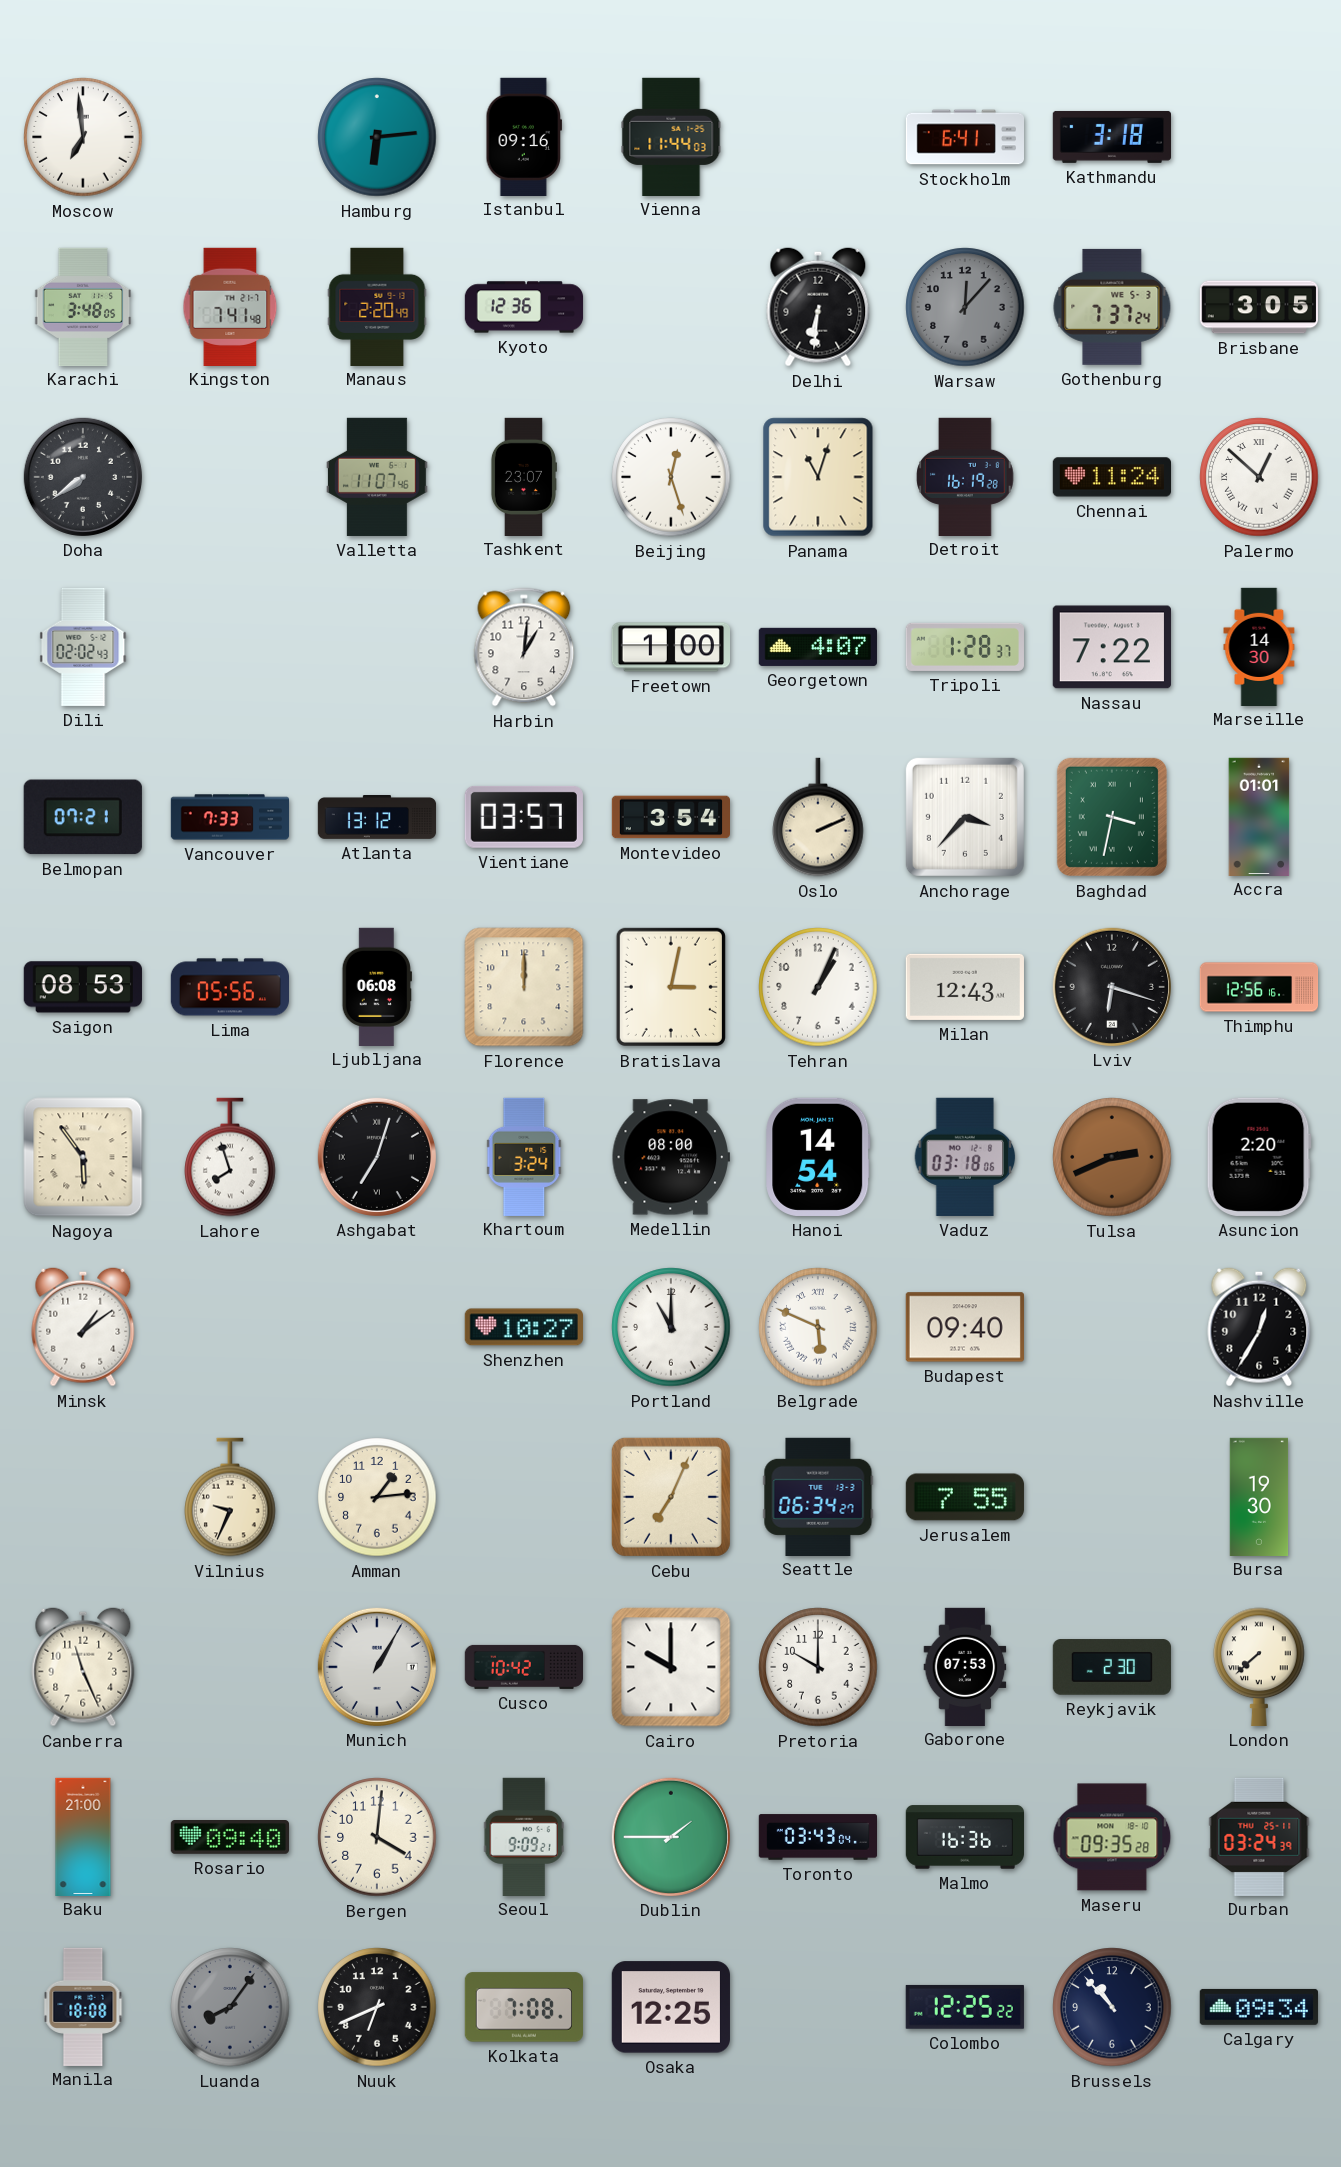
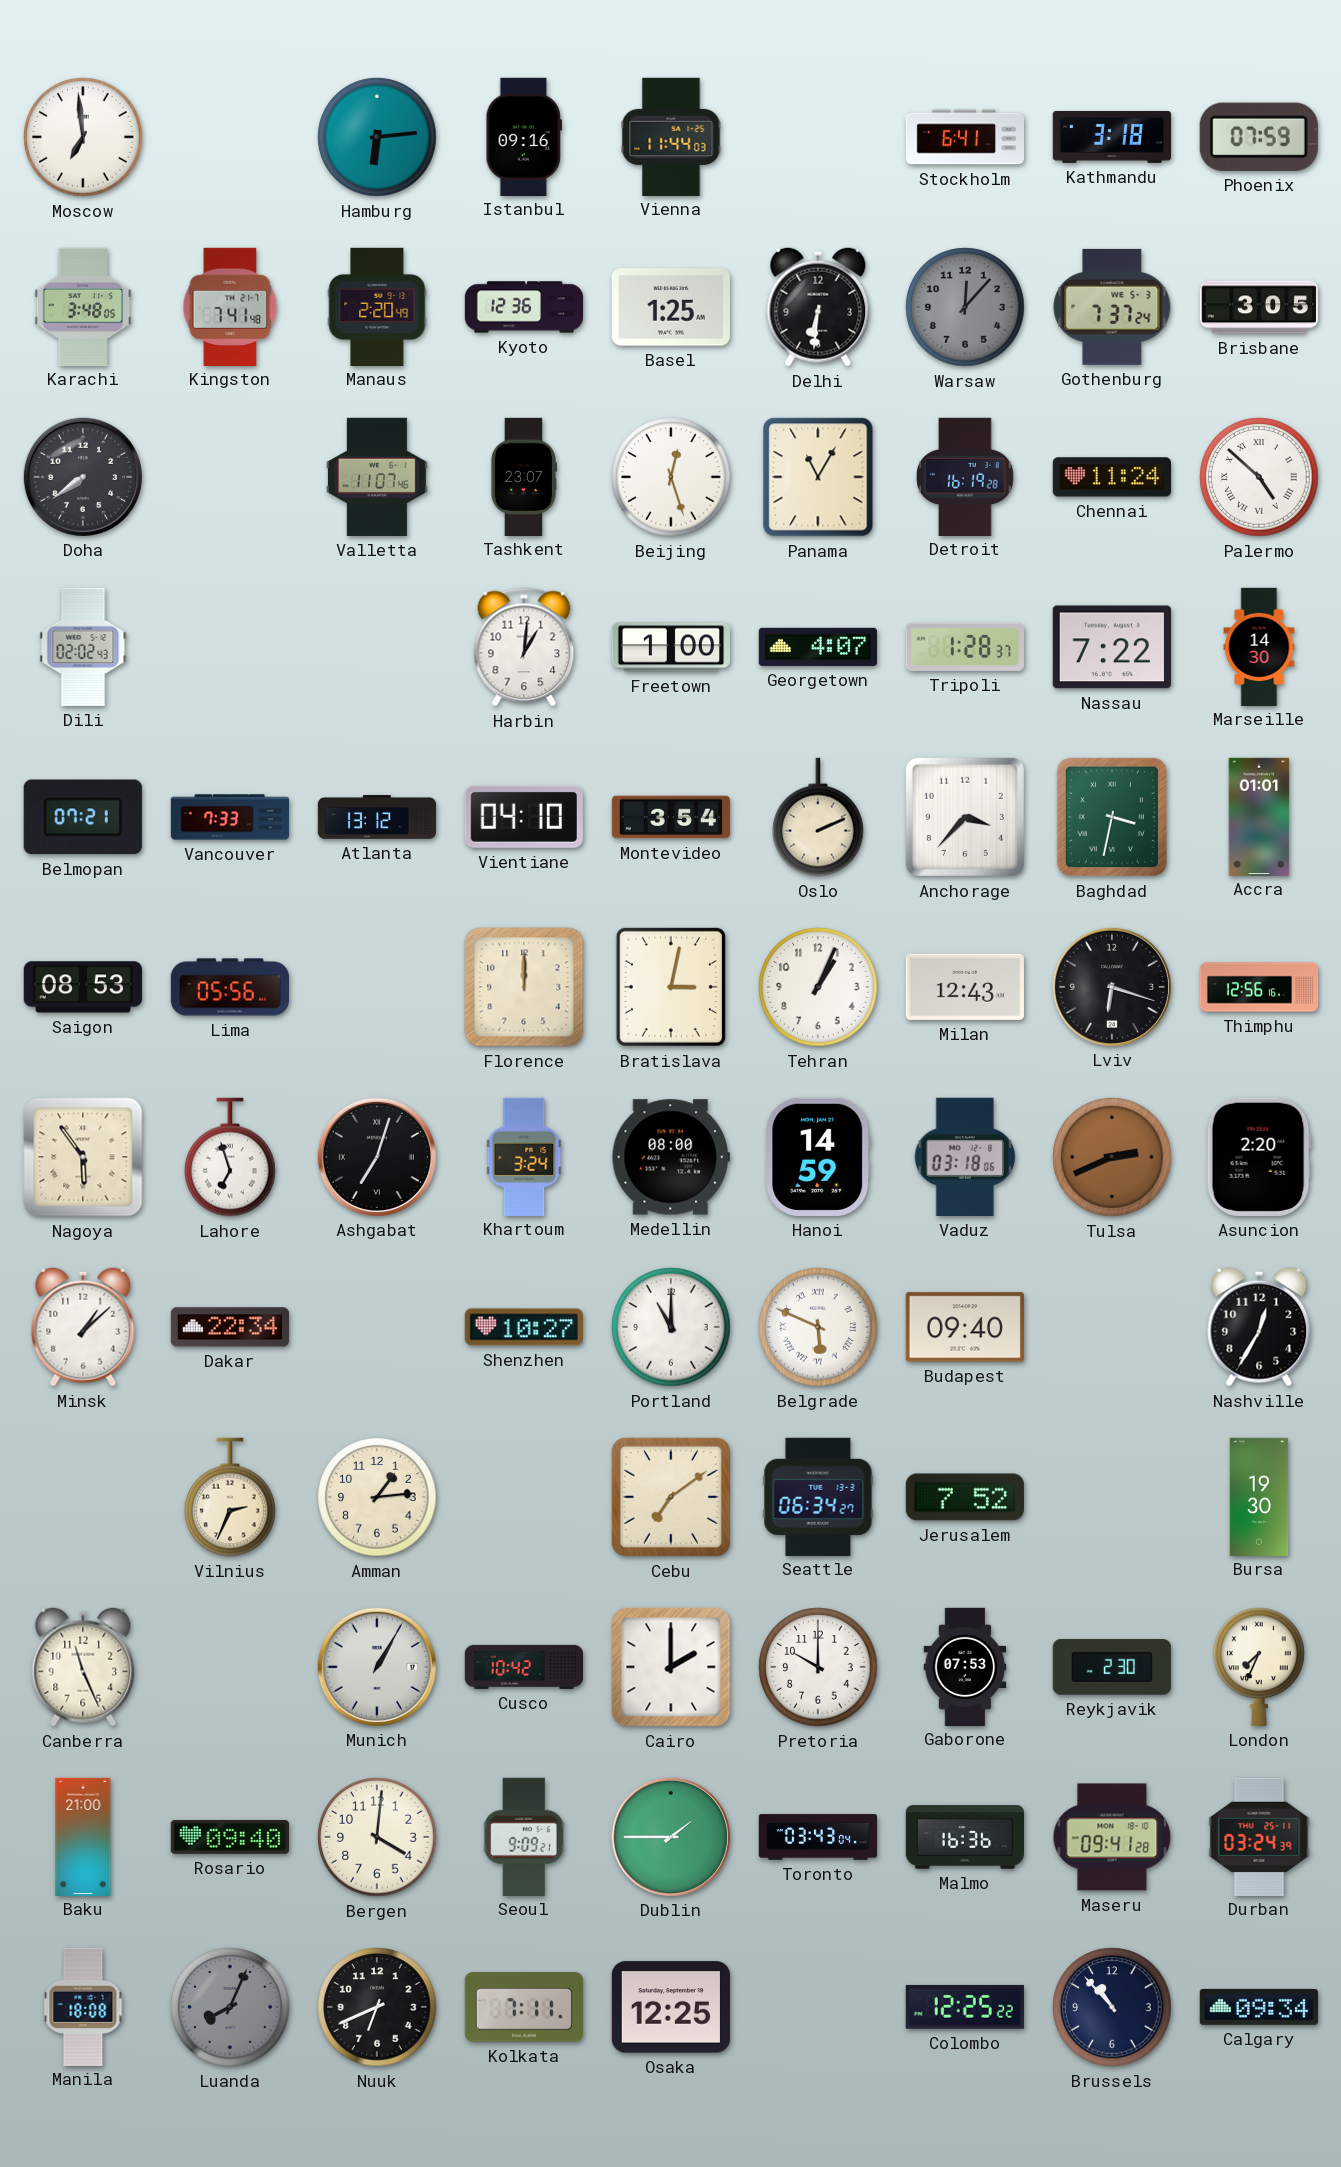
Phoenix: none -> 07:59 (1259, 137)
Basel: none -> 1:25 (671, 307)
Panama: 11:03 -> 11:05 (818, 477)
Palermo: 12:52 -> 4:52 (1259, 477)
Vientiane: 03:57 -> 04:10 (524, 817)
Ljubljana: 06:08 -> none (377, 986)
Lahore: 7:57 -> 6:57 (230, 1157)
Hanoi: 14:54 -> 14:59 (818, 1157)
Minsk: 1:09 -> 1:08 (83, 1327)
Dakar: none -> 22:34 (229, 1327)
Vilnius: 9:34 -> 2:34 (230, 1497)
Cebu: 7:04 -> 7:09 (671, 1497)
Jerusalem: 7:55 -> 7:52 (965, 1497)
Cairo: 10:00 -> 2:00 (671, 1667)
London: 7:38 -> 7:34 (1259, 1667)
Maseru: 09:35 -> 09:41 (1112, 1837)
Luanda: 8:06 -> 8:04 (230, 2007)
Kolkata: 7:08 -> 7:11 (524, 2007)
